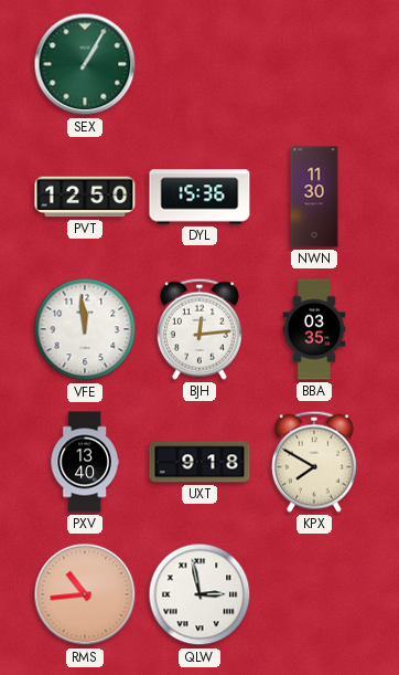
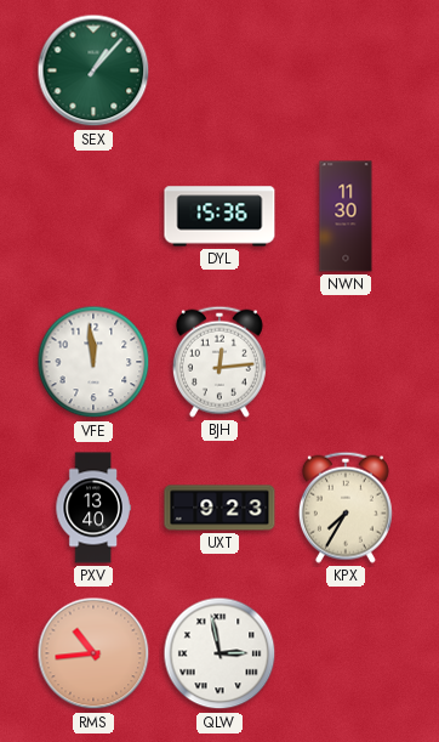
SEX: 1:05 -> 1:07 (93, 70)
PVT: 12:50 -> none (85, 197)
BBA: 03:35 -> none (314, 329)
UXT: 9:18 -> 9:23 (219, 508)
KPX: 7:50 -> 7:35 (346, 508)
